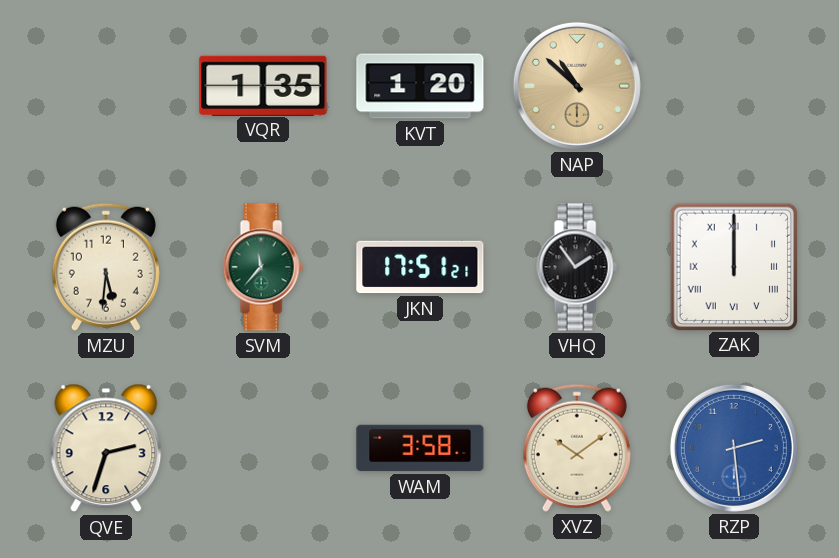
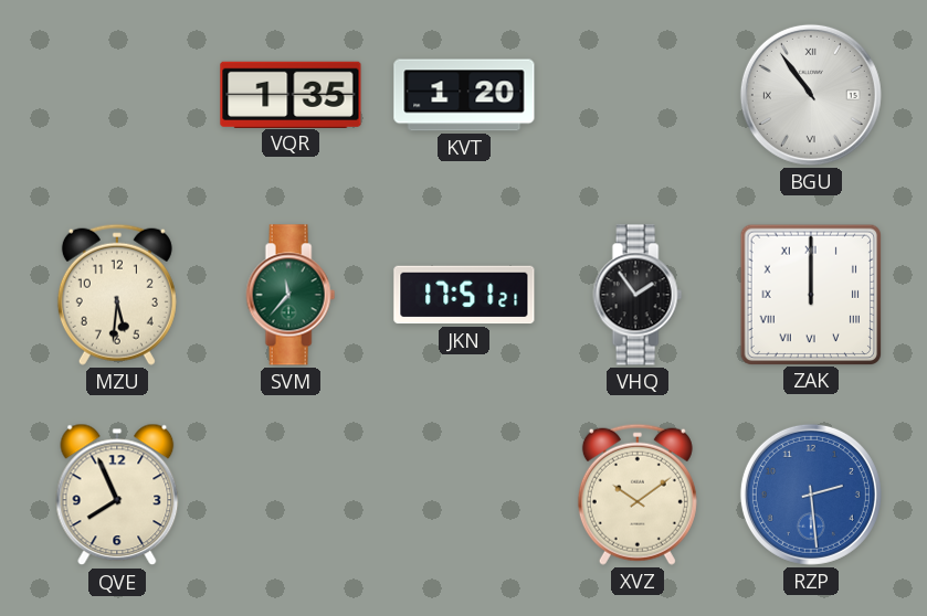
NAP: 10:52 -> none (577, 86)
BGU: none -> 10:54 (811, 95)
QVE: 2:33 -> 7:56 (117, 495)
WAM: 3:58 -> none (420, 448)
